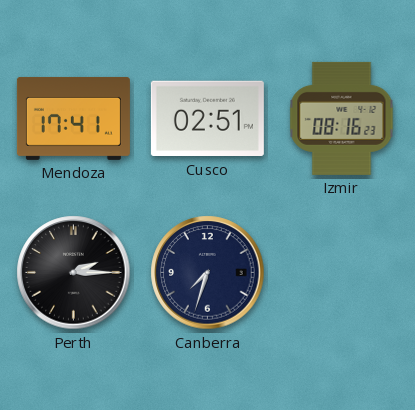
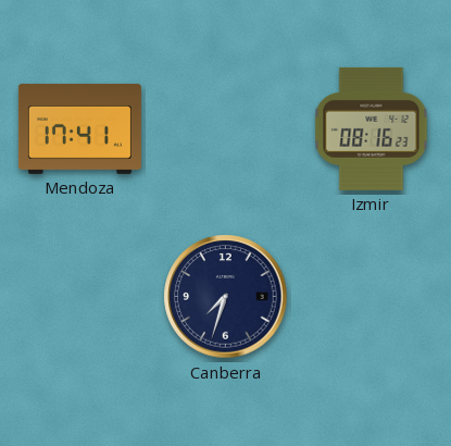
Cusco: 02:51 -> none (207, 119)
Perth: 2:15 -> none (74, 273)
